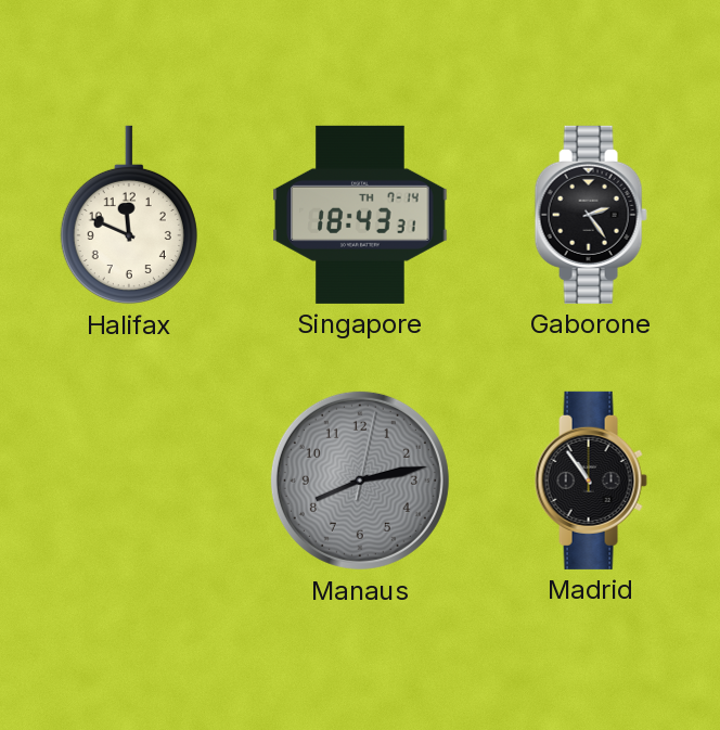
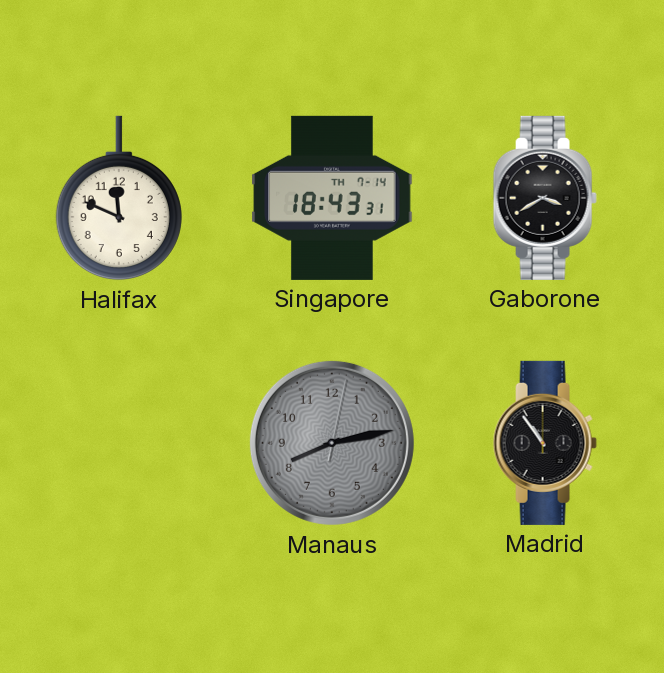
Gaborone: 2:24 -> 3:40 (545, 198)
